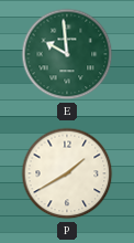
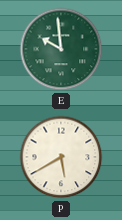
P: 1:40 -> 5:40 (61, 157)
